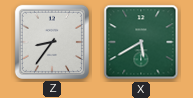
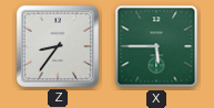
X: 5:40 -> 5:45 (156, 46)
